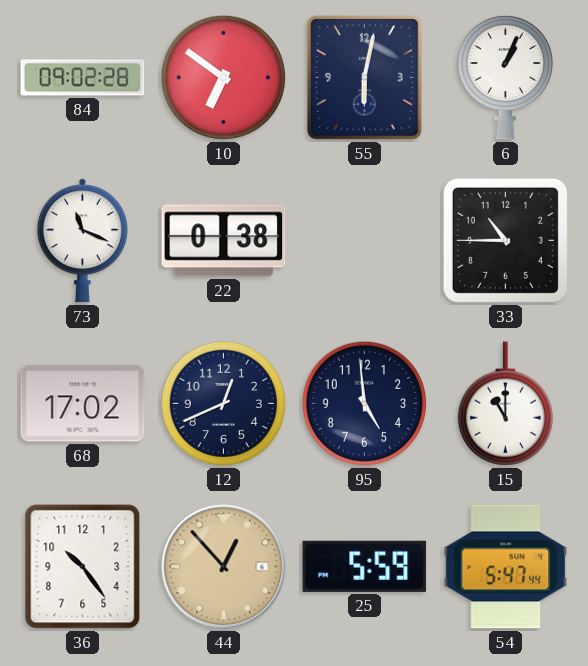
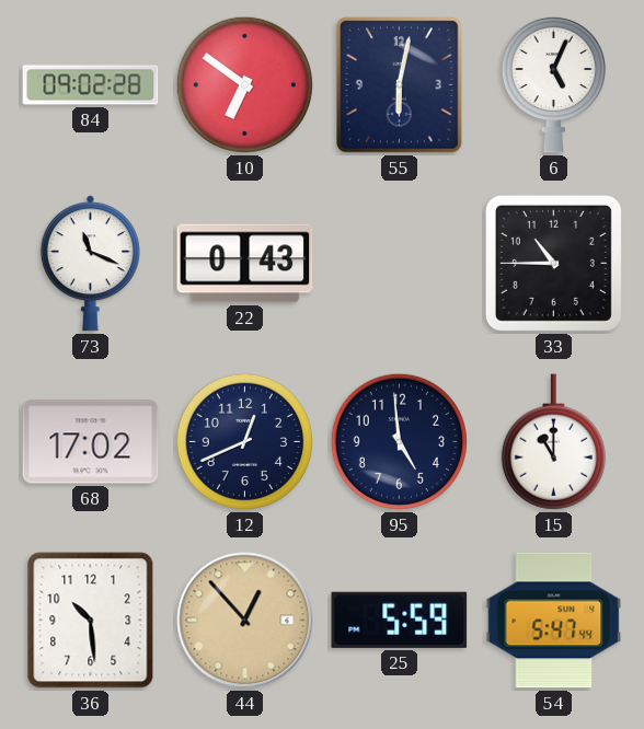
6: 1:04 -> 5:04 (553, 84)
22: 0:38 -> 0:43 (245, 264)
36: 10:24 -> 10:29 (91, 621)
